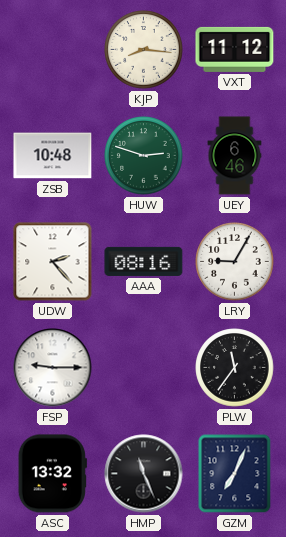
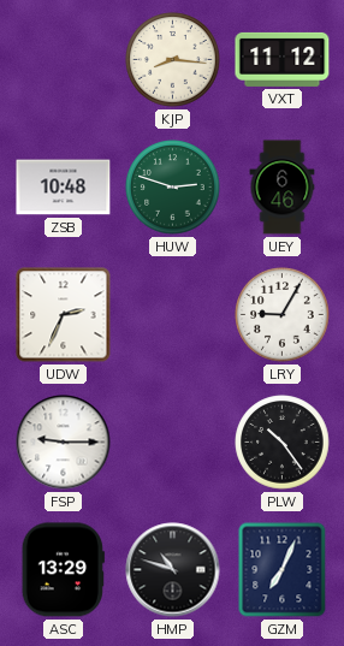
UDW: 2:23 -> 2:34 (64, 315)
AAA: 08:16 -> none (144, 261)
PLW: 11:36 -> 10:24 (283, 443)
ASC: 13:32 -> 13:29 (63, 570)
HMP: 11:26 -> 10:48 (173, 570)
